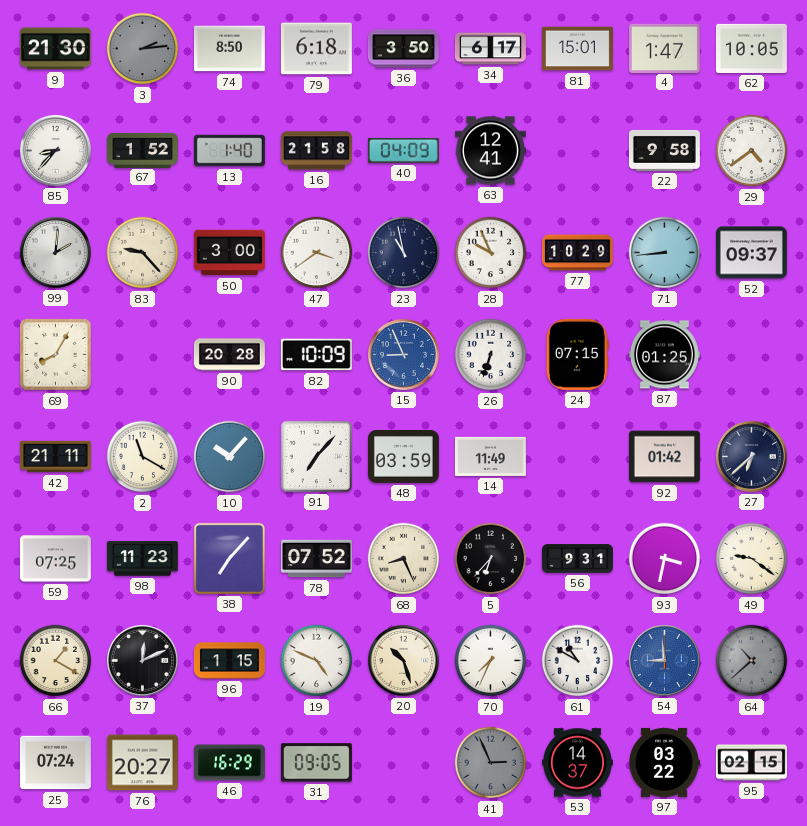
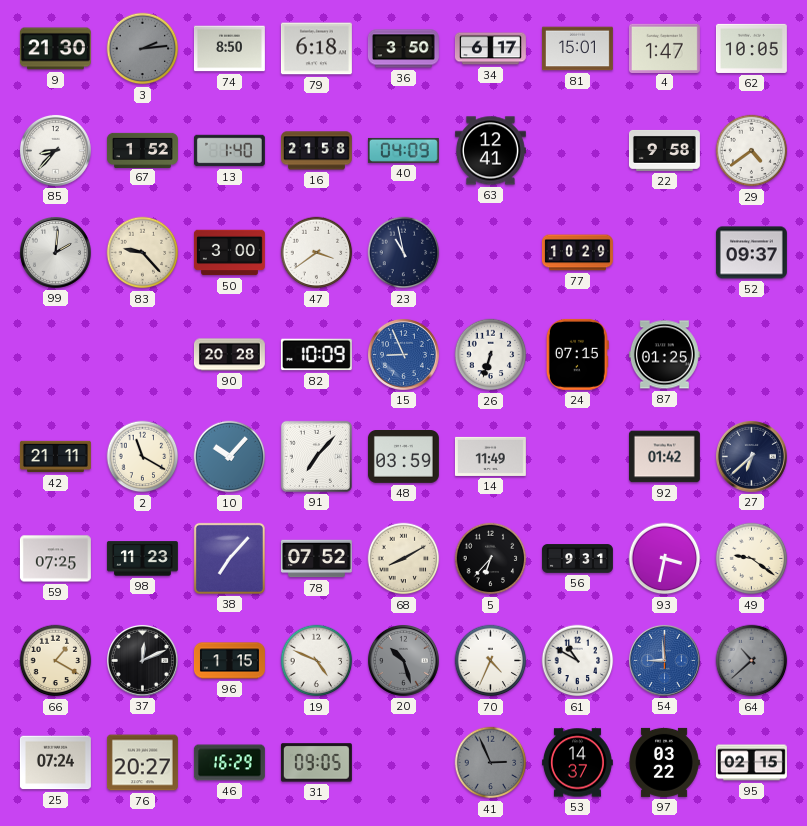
28: 9:56 -> none (491, 253)
71: 8:44 -> none (665, 253)
69: 8:05 -> none (56, 355)
68: 8:26 -> 8:10 (404, 559)
20 dial: cream -> grey (403, 660)
70: 7:34 -> 4:34 (491, 661)
